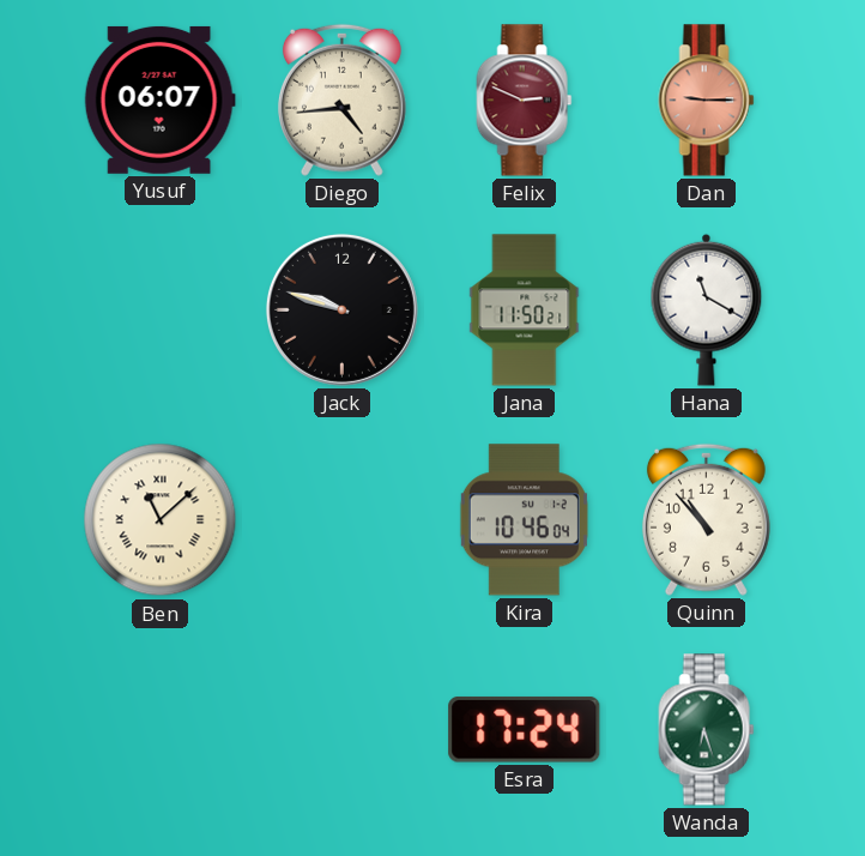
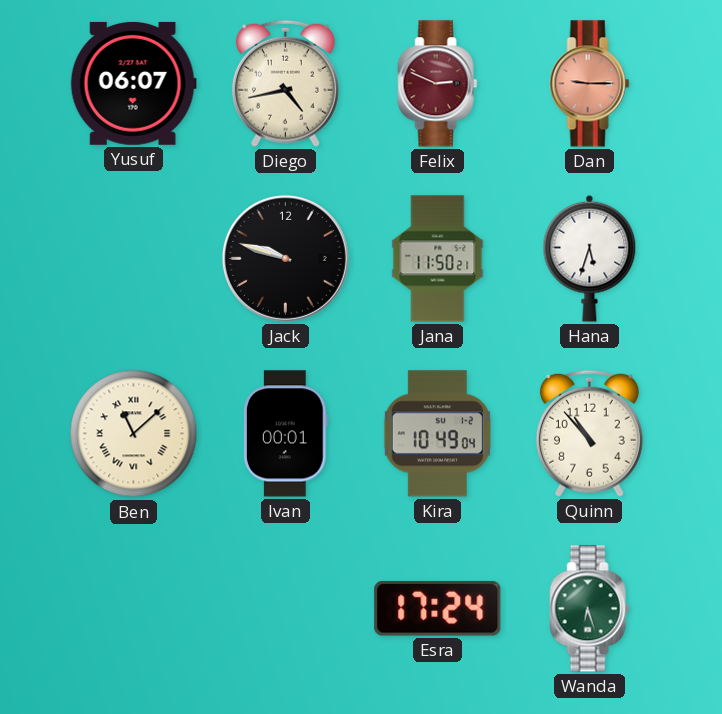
Diego: 4:44 -> 4:43 (285, 83)
Hana: 11:20 -> 5:33 (590, 258)
Ivan: none -> 00:01 (285, 434)
Kira: 10:46 -> 10:49 (437, 434)
